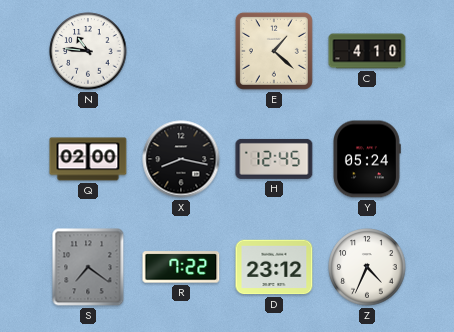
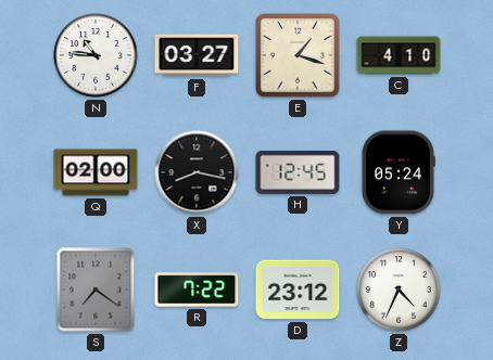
F: none -> 03:27 (197, 55)
E: 1:22 -> 1:18 (298, 55)
